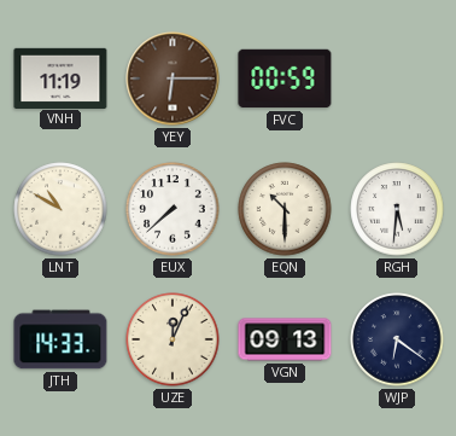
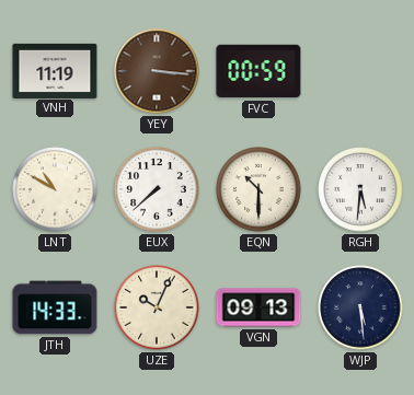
YEY: 6:15 -> 3:16 (157, 71)
UZE: 12:04 -> 10:04 (157, 307)
WJP: 6:21 -> 5:29 (360, 307)
